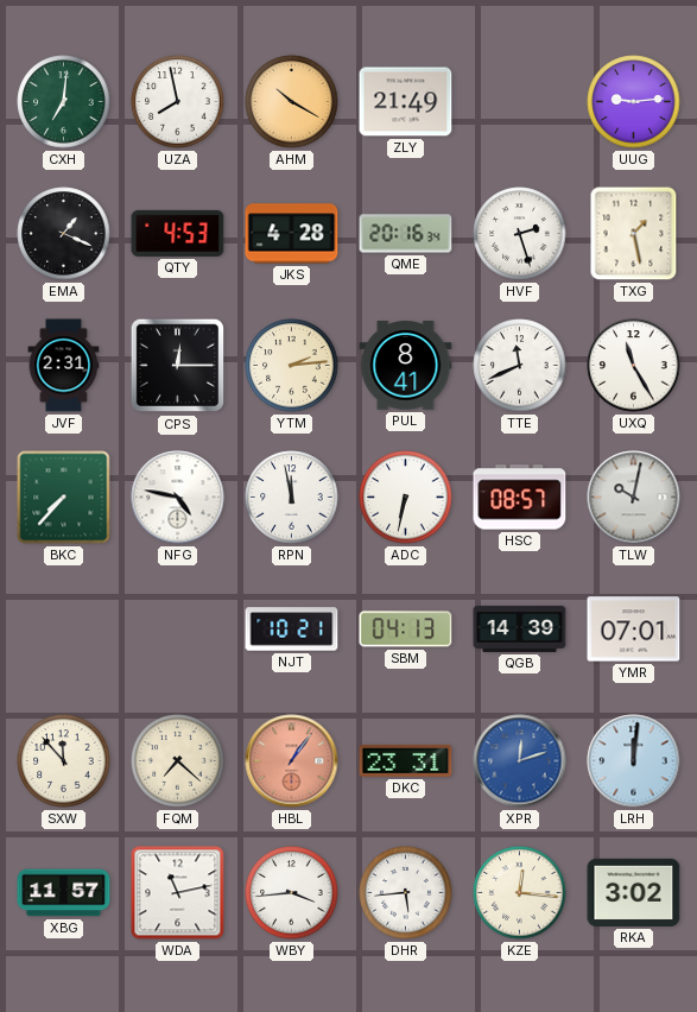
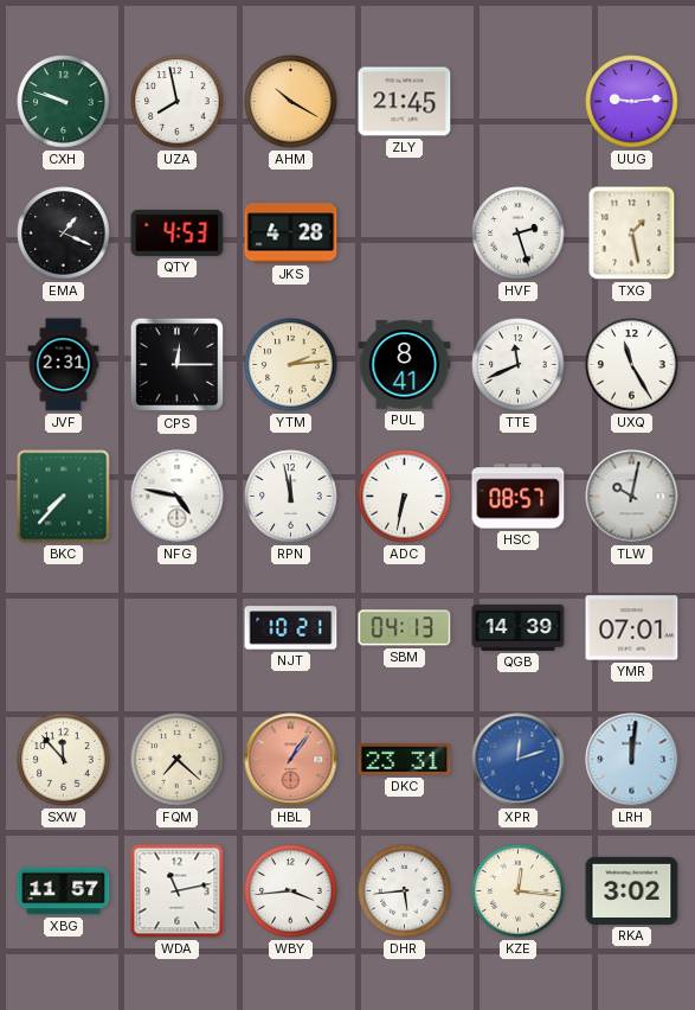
CXH: 7:01 -> 9:48 (64, 102)
ZLY: 21:49 -> 21:45 (405, 102)
QME: 20:16 -> none (406, 234)
